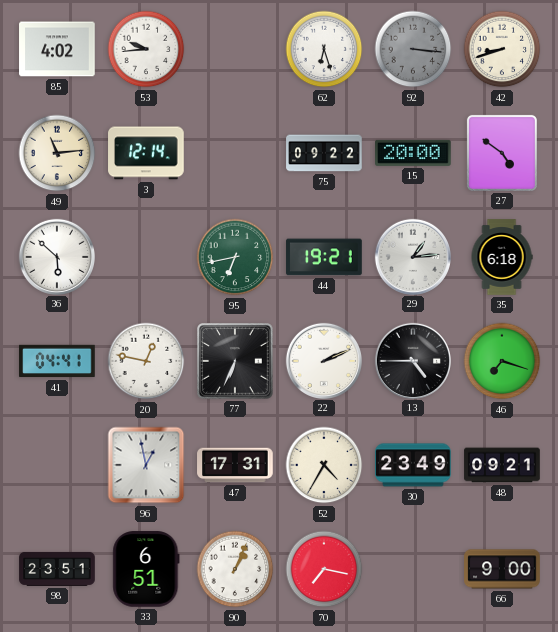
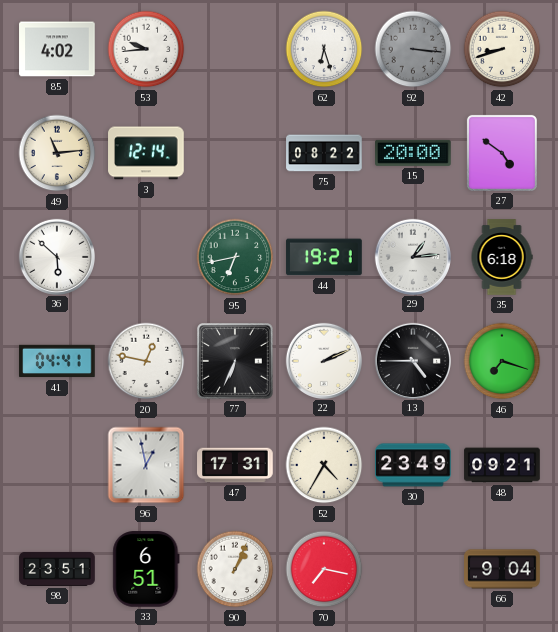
75: 09:22 -> 08:22 (324, 153)
66: 9:00 -> 9:04 (502, 569)
